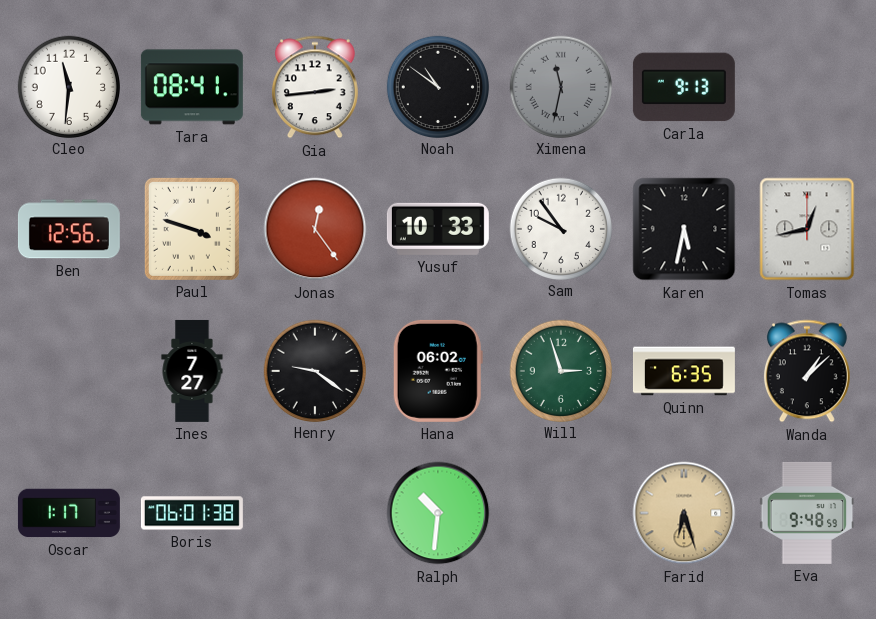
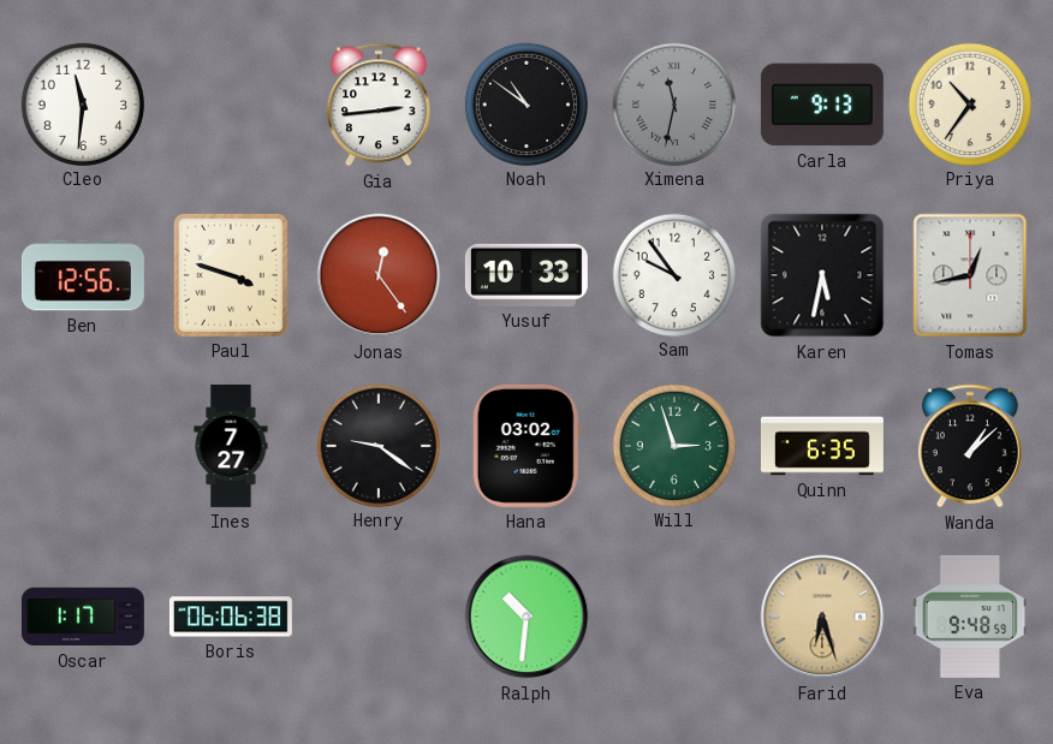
Tara: 08:41 -> none (192, 87)
Priya: none -> 10:36 (969, 103)
Hana: 06:02 -> 03:02 (526, 446)
Boris: 06:01 -> 06:06 (231, 617)
